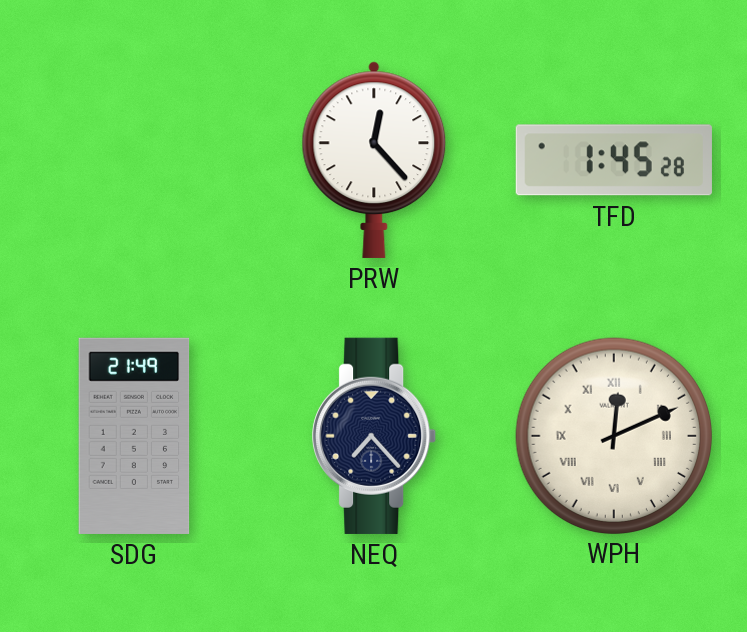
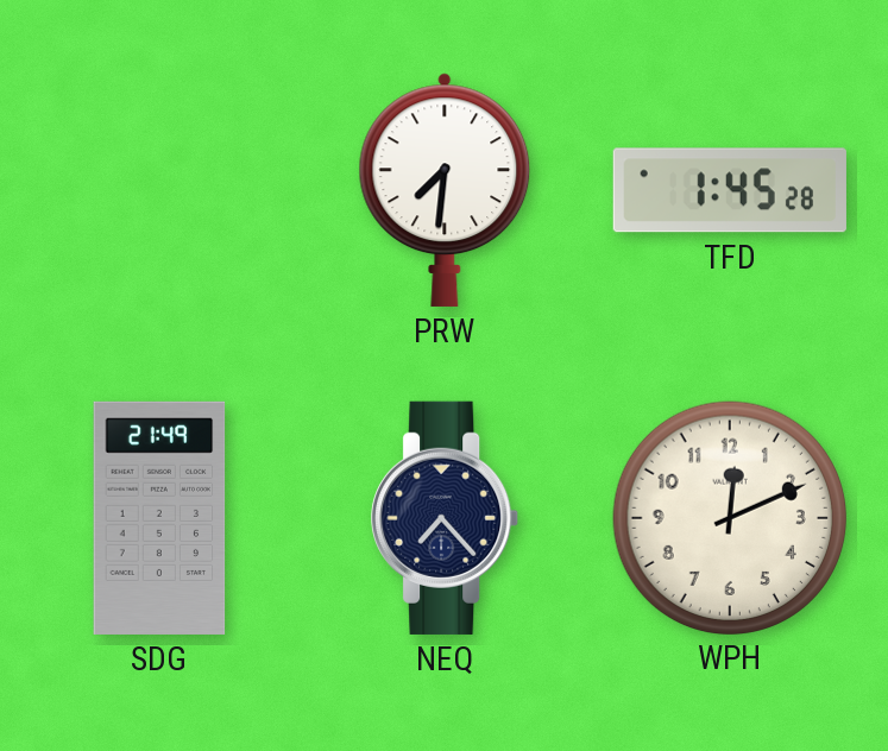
PRW: 12:23 -> 7:31 (445, 190)
WPH numerals: Roman -> Arabic (729, 517)
